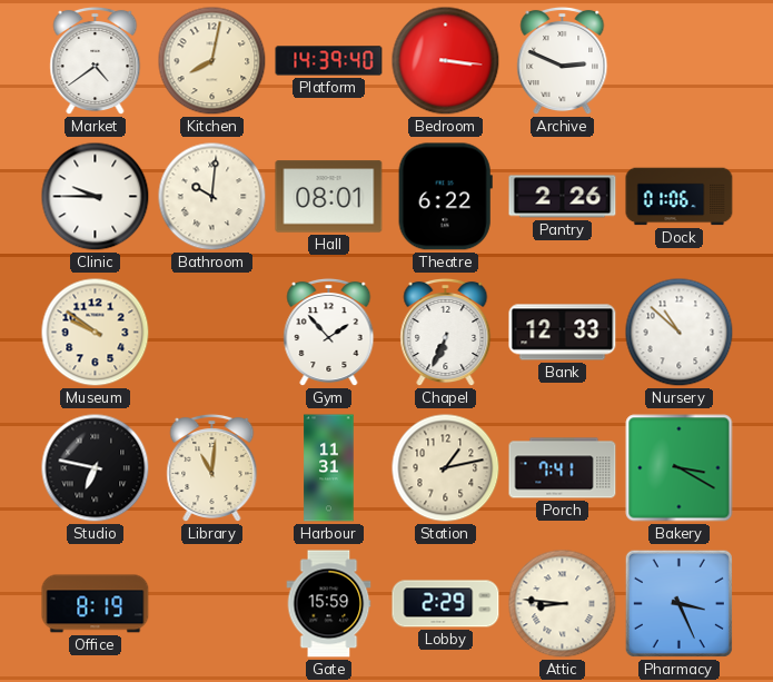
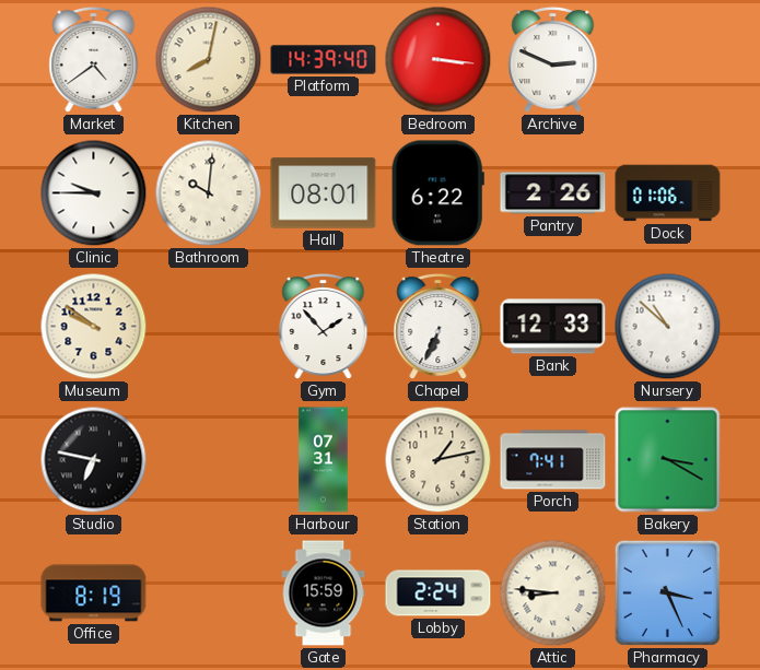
Library: 11:01 -> none (212, 468)
Harbour: 11:31 -> 07:31 (324, 460)
Lobby: 2:29 -> 2:24 (439, 593)
